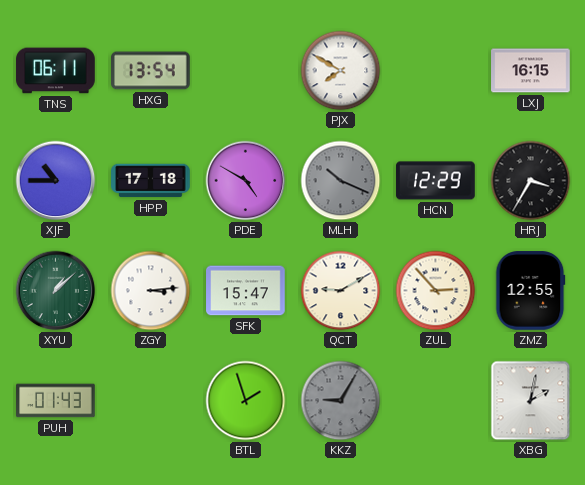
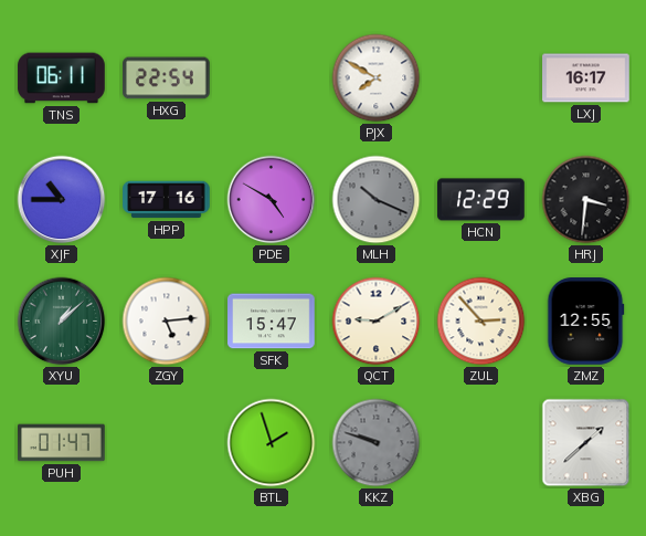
HXG: 13:54 -> 22:54 (167, 78)
LXJ: 16:15 -> 16:17 (586, 78)
HPP: 17:18 -> 17:16 (167, 200)
HRJ: 3:35 -> 3:31 (586, 200)
ZGY: 3:14 -> 5:14 (167, 322)
PUH: 01:43 -> 01:47 (62, 443)
KKZ: 9:05 -> 9:48 (377, 443)
XBG: 2:02 -> 1:38 (586, 443)
